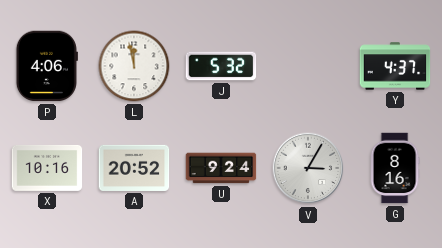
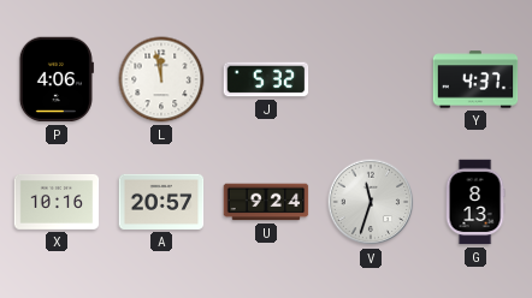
A: 20:52 -> 20:57 (161, 202)
V: 3:05 -> 11:33 (371, 202)
G: 8:16 -> 8:13 (475, 202)
